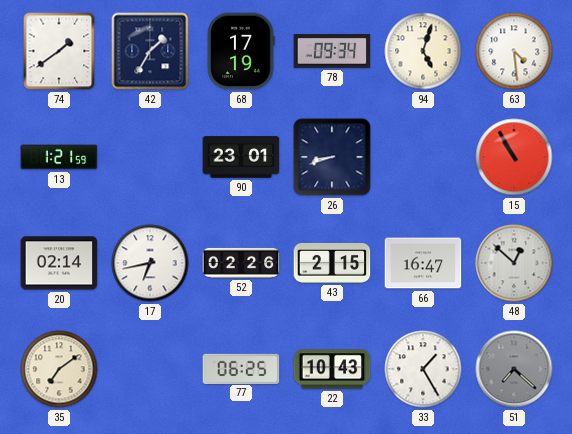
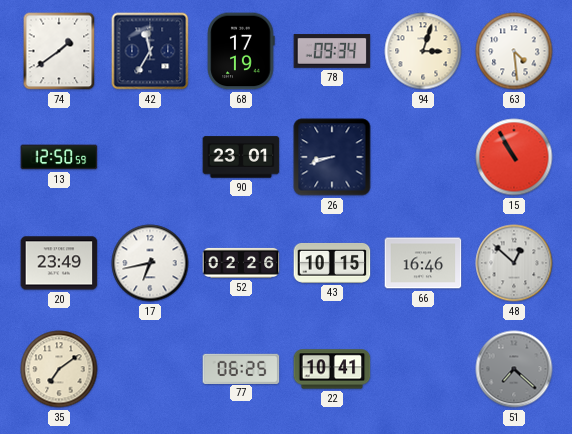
42: 1:35 -> 11:35 (150, 51)
94: 5:03 -> 3:03 (423, 51)
13: 1:21 -> 12:50 (59, 157)
20: 02:14 -> 23:49 (59, 263)
43: 2:15 -> 10:15 (332, 263)
66: 16:47 -> 16:46 (423, 263)
22: 10:43 -> 10:41 (332, 369)
33: 1:25 -> none (423, 369)
